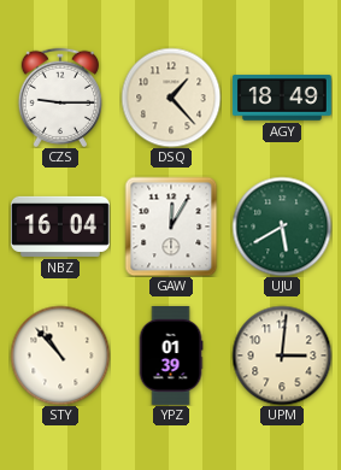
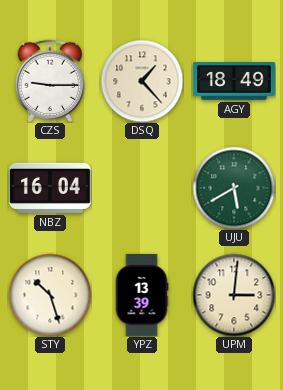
GAW: 12:05 -> none (171, 227)
STY: 10:53 -> 10:27 (50, 295)
YPZ: 01:39 -> 13:39 (142, 295)
